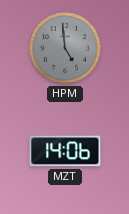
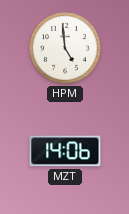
HPM dial: grey -> white (65, 48)
